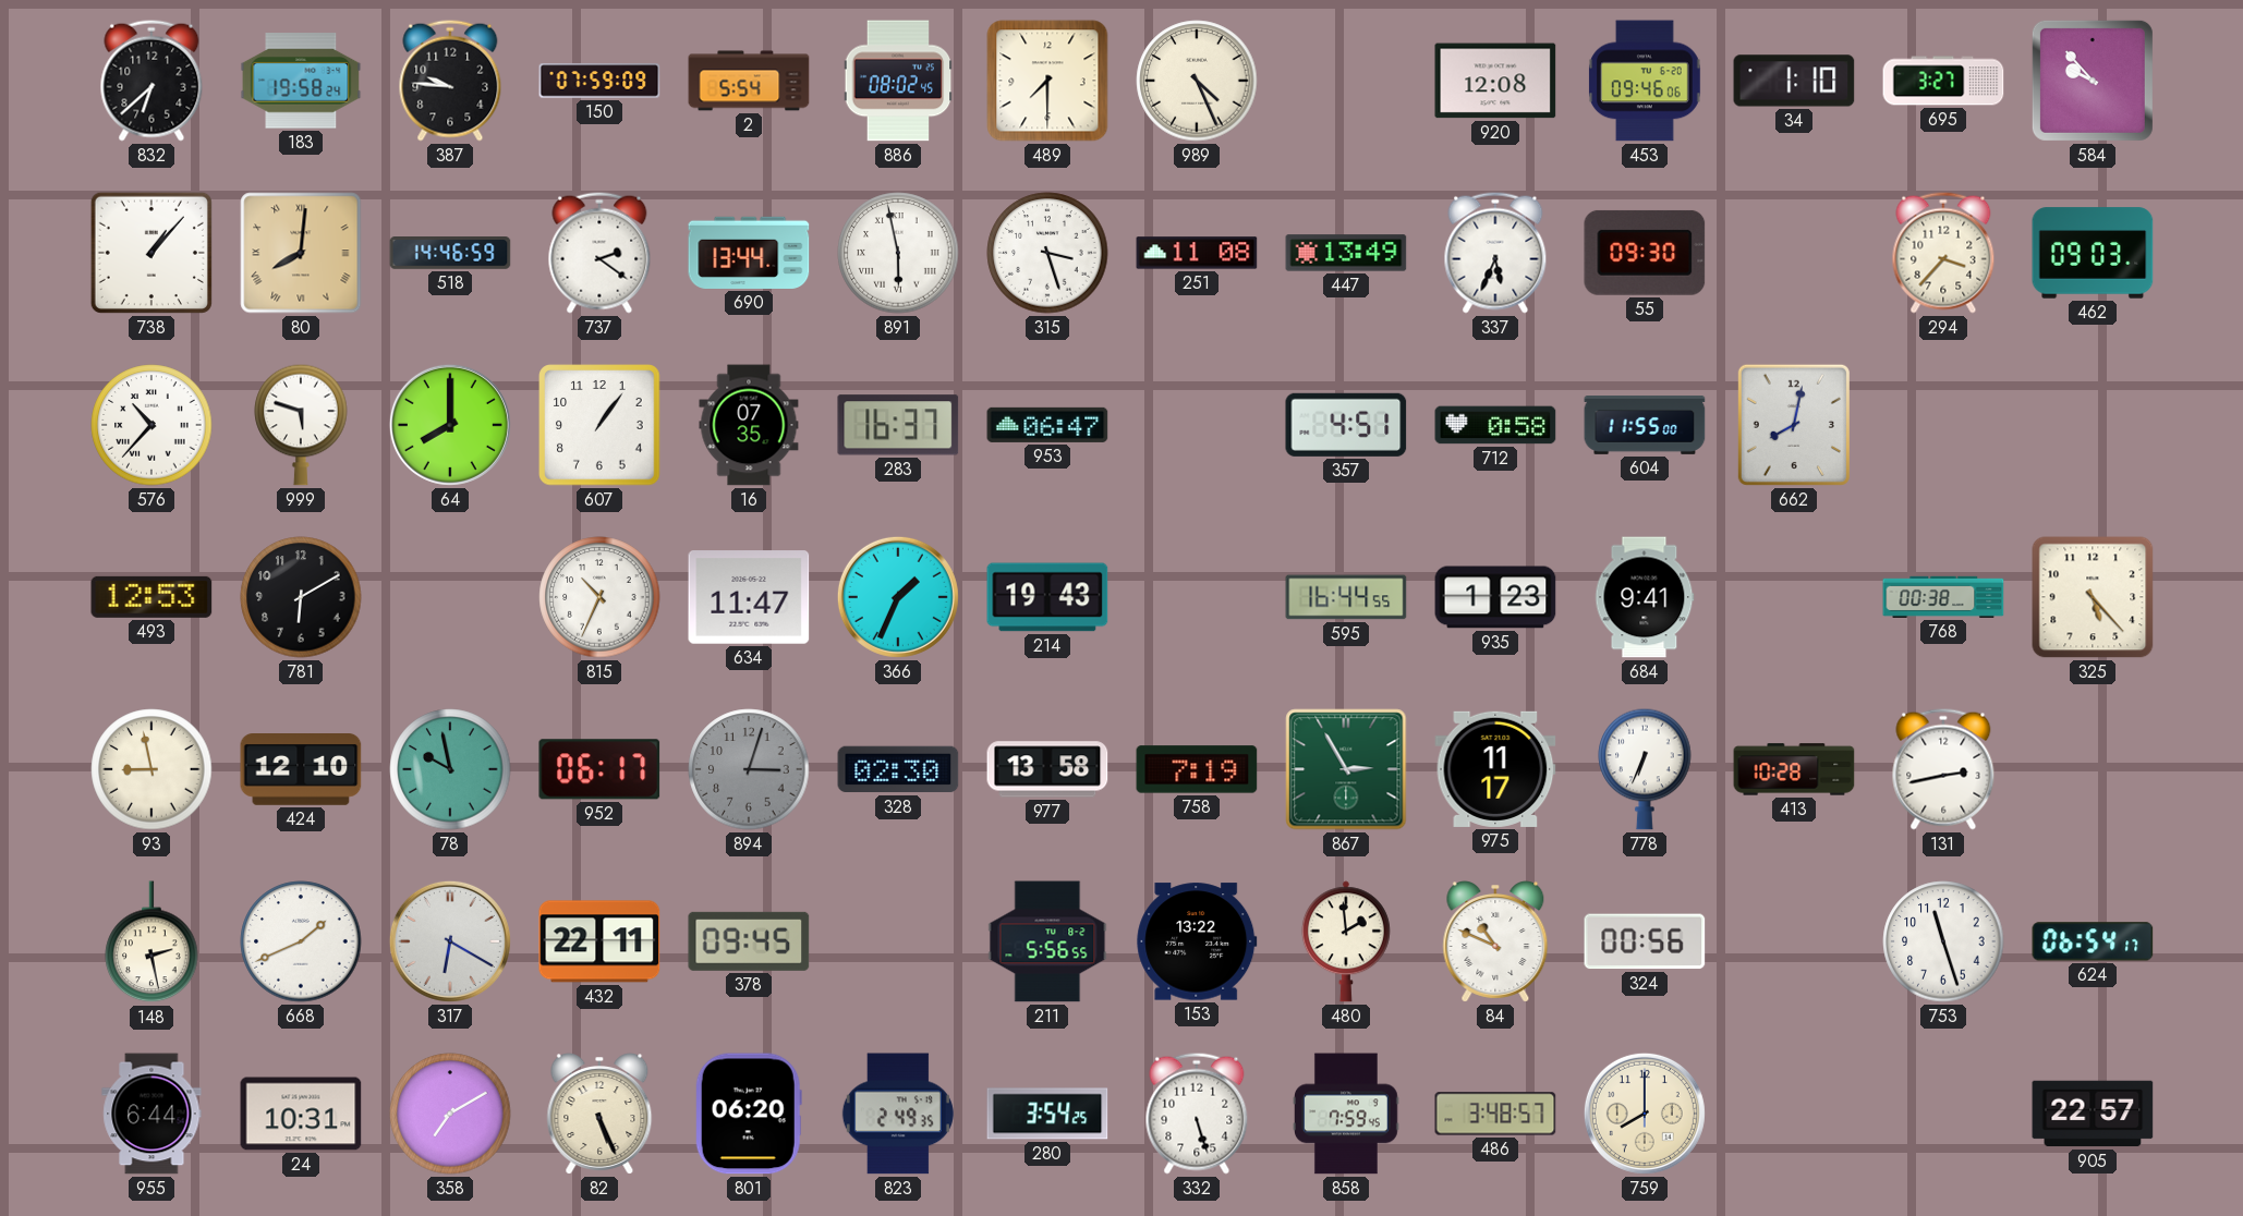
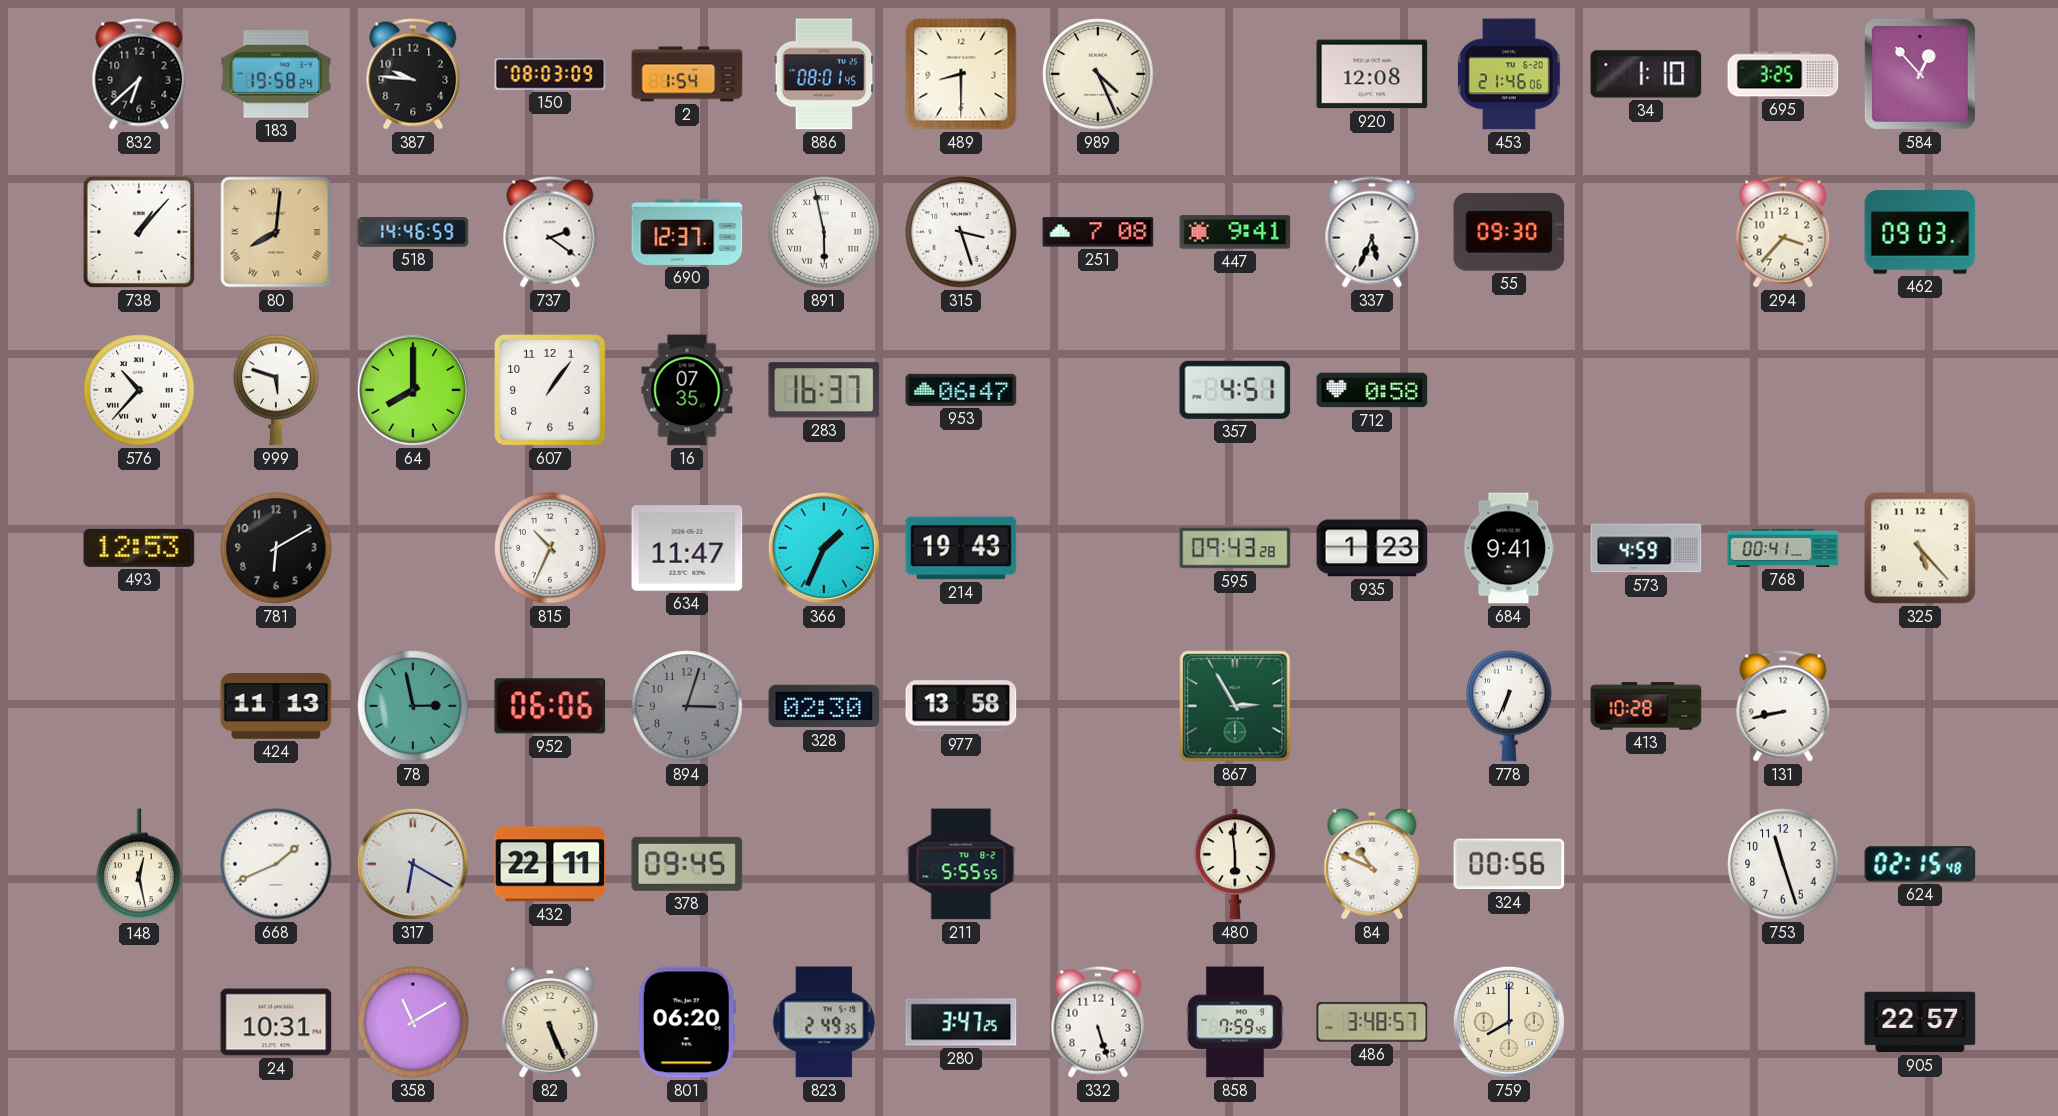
150: 07:59 -> 08:03 (550, 74)
2: 5:54 -> 1:54 (687, 74)
886: 08:02 -> 08:01 (824, 74)
489: 7:30 -> 8:30 (961, 74)
453: 09:46 -> 21:46 (1510, 74)
695: 3:27 -> 3:25 (1783, 74)
584: 9:53 -> 12:53 (1920, 74)
690: 13:44 -> 12:37 (687, 232)
251: 11:08 -> 7:08 (1098, 232)
447: 13:49 -> 9:41 (1235, 232)
604: 11:55 -> none (1645, 426)
662: 8:02 -> none (1794, 425)
595: 16:44 -> 09:43 (1235, 548)
573: none -> 4:59 (1646, 548)
768: 00:38 -> 00:41 (1783, 548)
93: 8:58 -> none (151, 769)
424: 12:10 -> 11:13 (276, 707)
78: 9:58 -> 2:58 (413, 706)
952: 06:17 -> 06:06 (550, 706)
758: 7:19 -> none (1197, 769)
975: 11:17 -> none (1495, 769)
131: 2:43 -> 8:43 (1783, 706)
148: 2:28 -> 12:28 (139, 865)
211: 5:56 -> 5:55 (961, 864)
153: 13:22 -> none (1197, 941)
480: 1:59 -> 5:59 (1235, 864)
624: 06:54 -> 02:15 (1920, 864)
955: 6:44 -> none (151, 1114)
358: 7:10 -> 11:10 (413, 1022)
280: 3:54 -> 3:47 (961, 1022)
